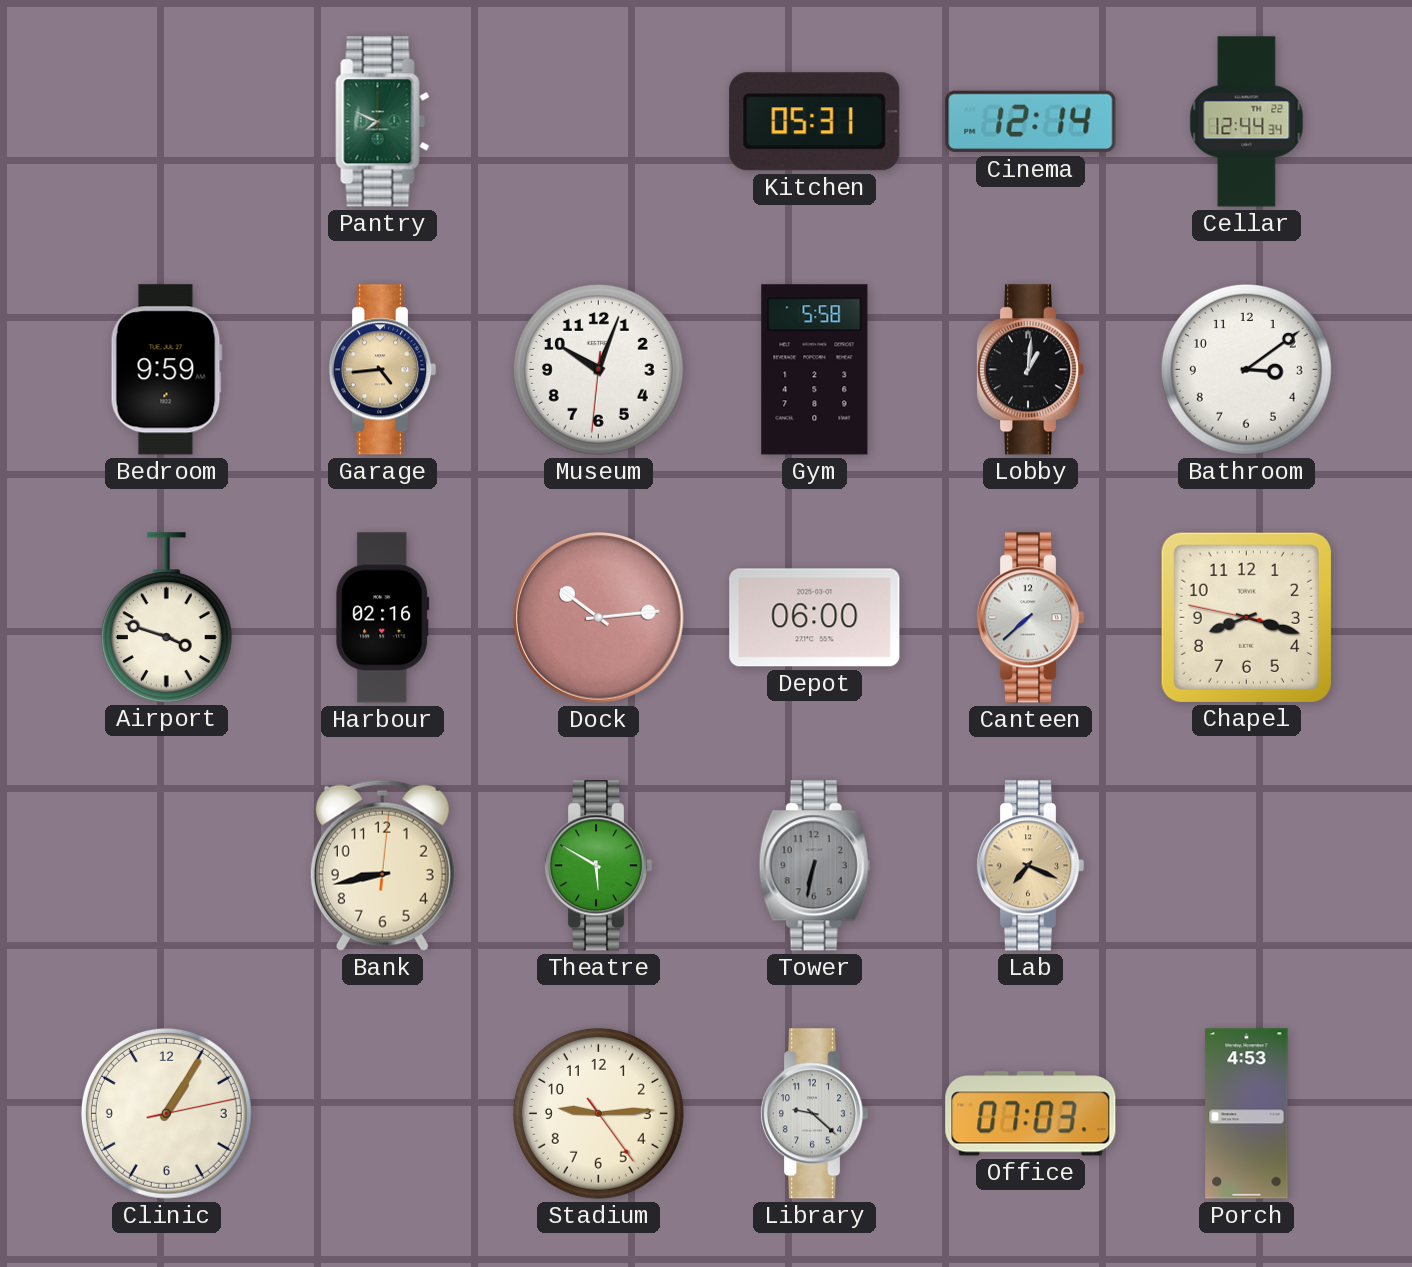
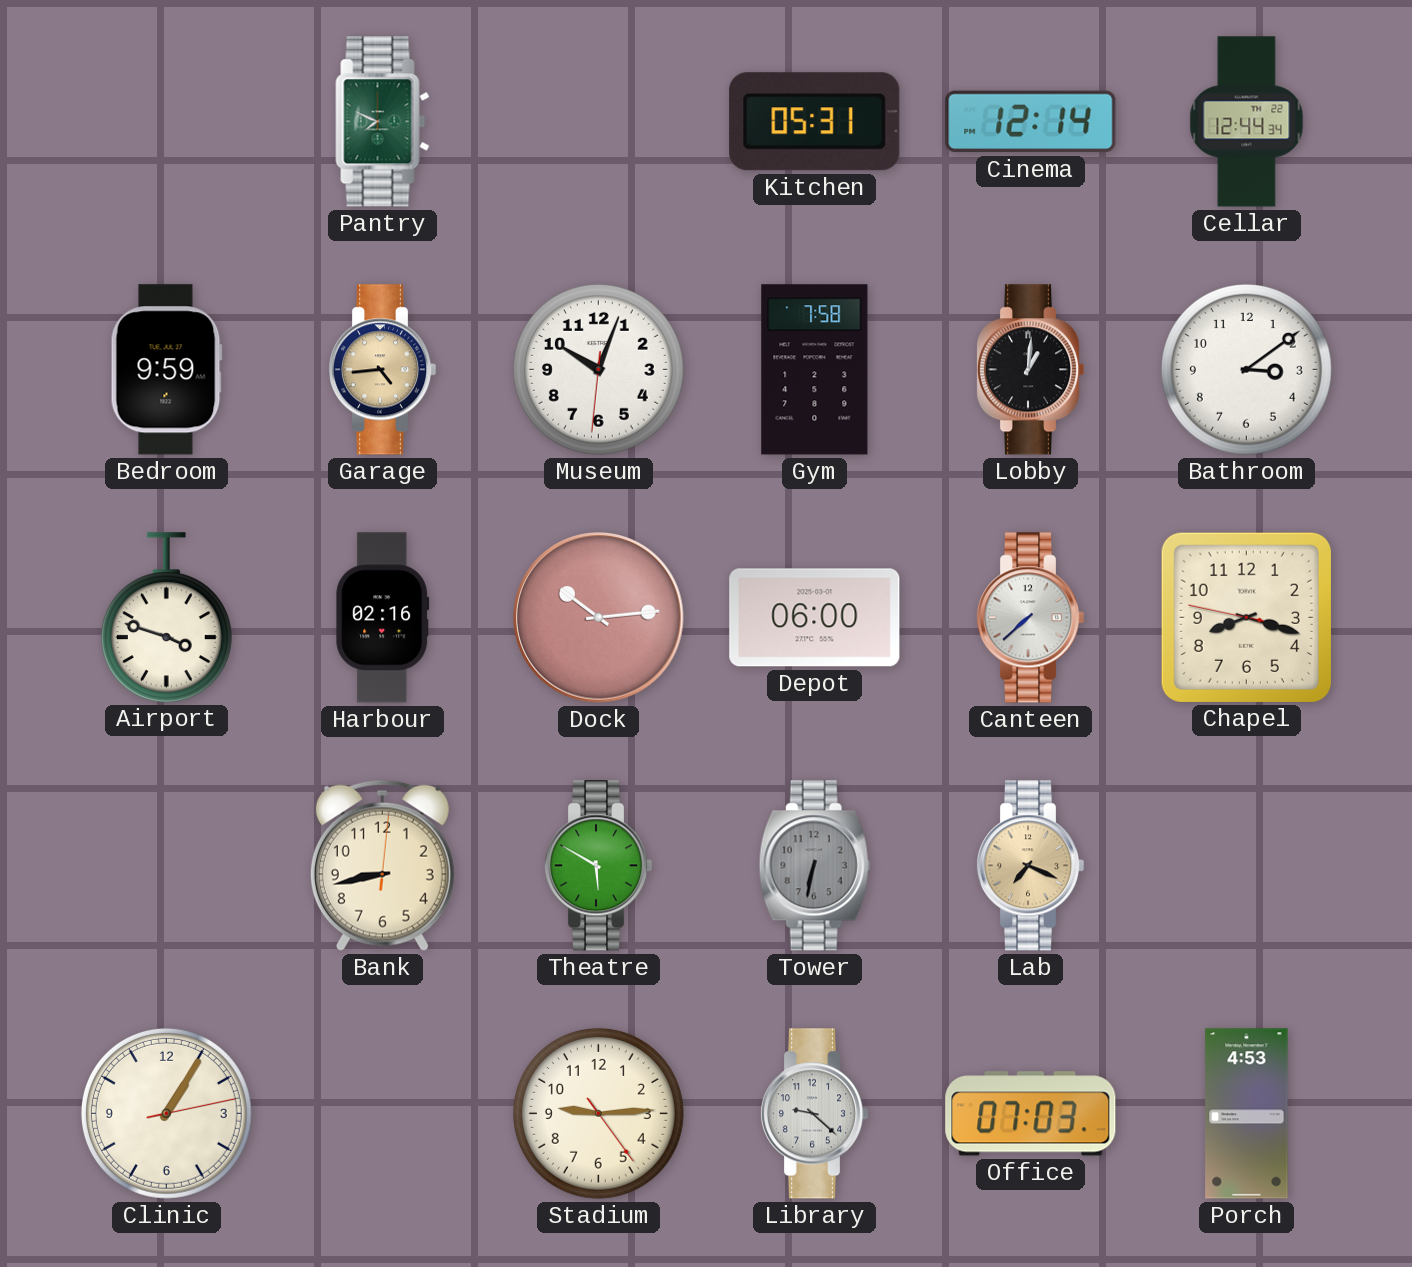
Gym: 5:58 -> 7:58 (815, 370)
